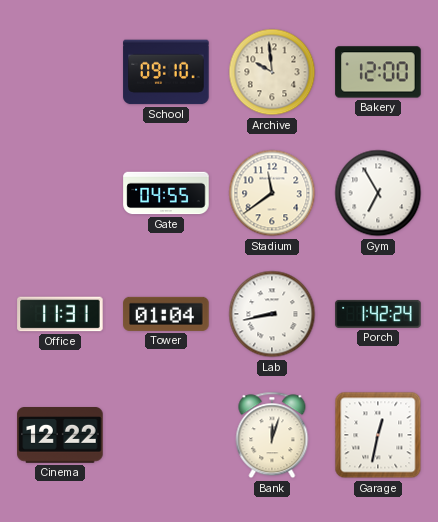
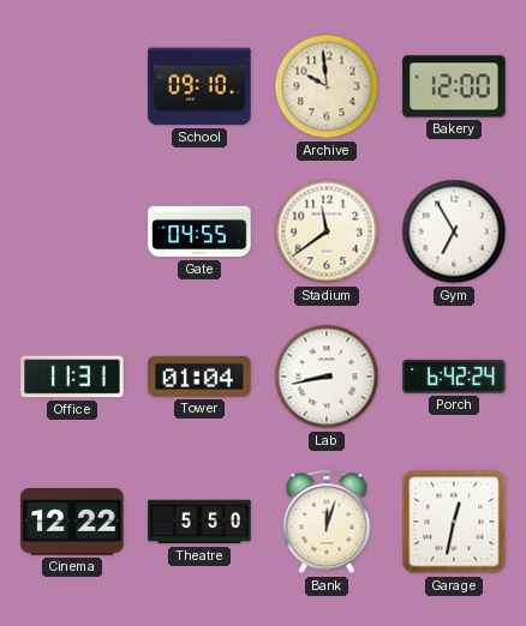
Porch: 1:42 -> 6:42 (454, 377)
Theatre: none -> 5:50 (199, 522)
